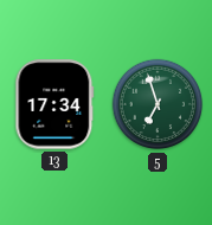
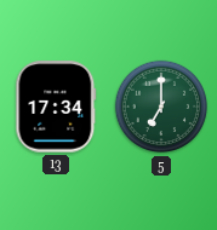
5: 6:57 -> 7:00 (161, 107)
